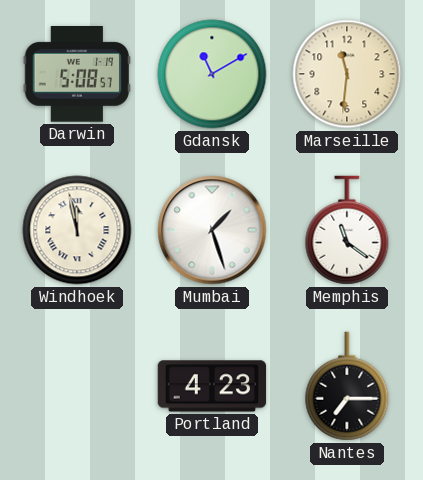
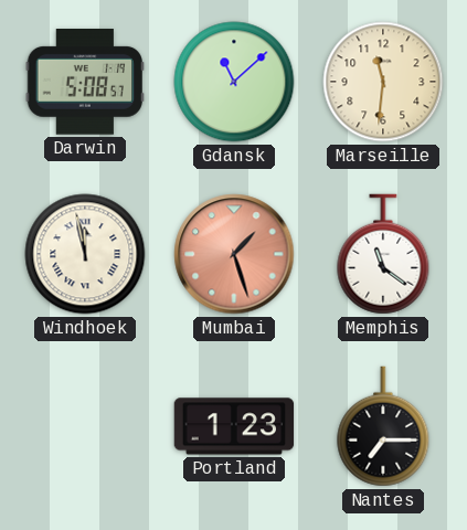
Gdansk: 11:10 -> 11:08 (234, 82)
Mumbai dial: white -> salmon (234, 254)
Portland: 4:23 -> 1:23 (234, 426)
